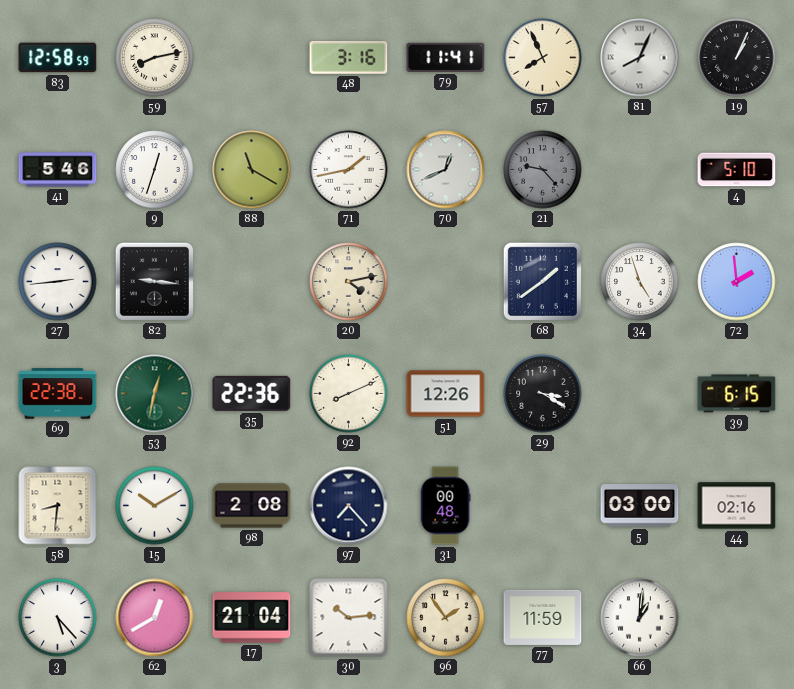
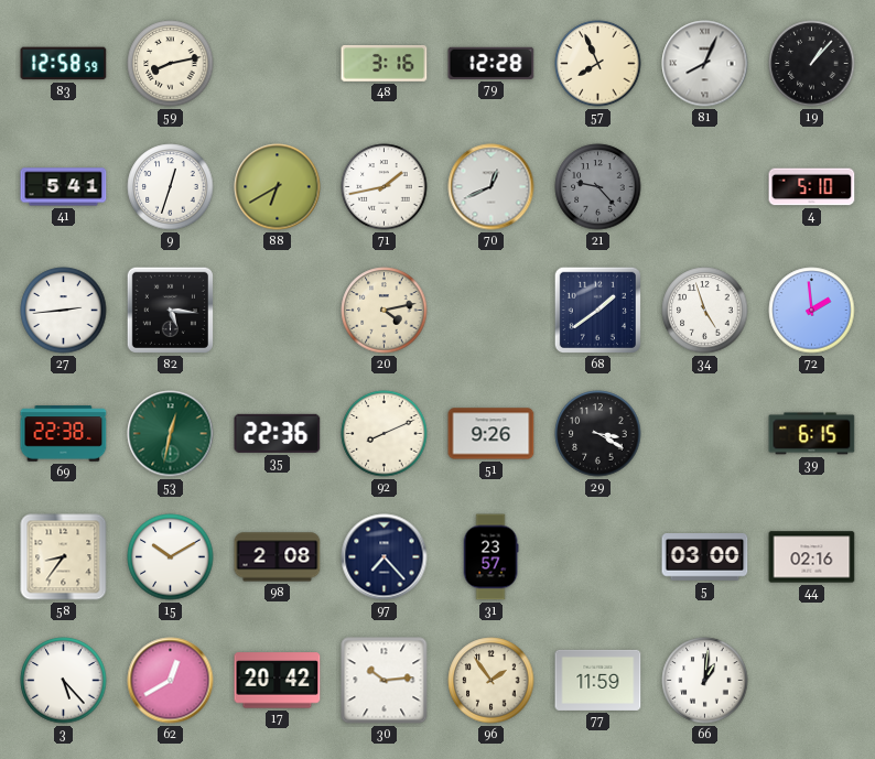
79: 11:41 -> 12:28 (491, 63)
19: 1:04 -> 1:07 (812, 64)
41: 5:46 -> 5:41 (64, 187)
88: 11:20 -> 6:40 (278, 187)
82: 9:16 -> 5:16 (170, 310)
51: 12:26 -> 9:26 (491, 434)
58: 8:31 -> 8:36 (64, 557)
31: 00:48 -> 23:57 (490, 557)
17: 21:04 -> 20:42 (278, 681)
